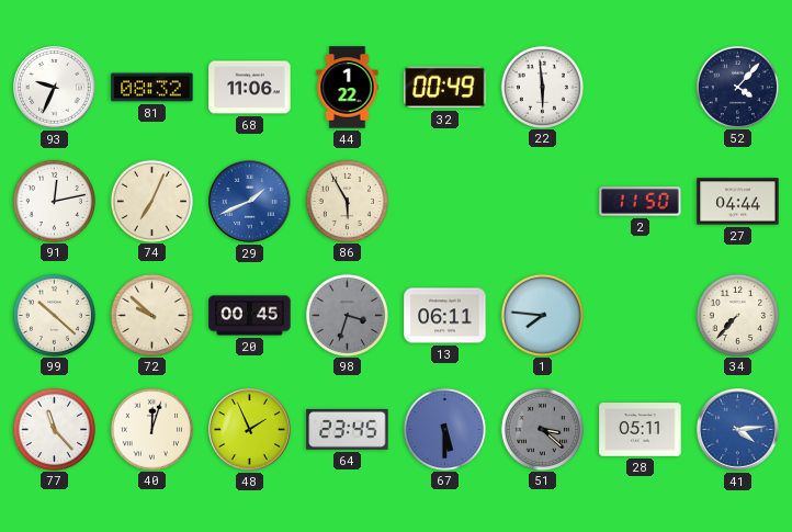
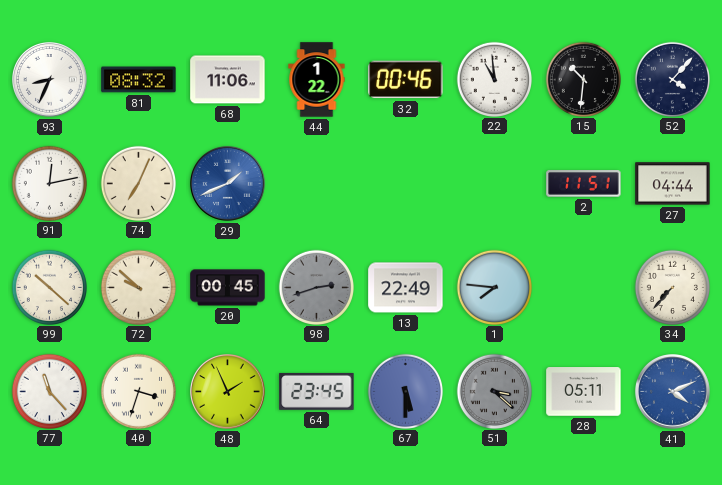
93: 9:34 -> 8:34 (50, 80)
32: 00:49 -> 00:46 (406, 80)
22: 5:59 -> 10:59 (494, 79)
15: none -> 10:31 (583, 79)
86: 5:55 -> none (347, 201)
2: 11:50 -> 11:51 (584, 184)
98: 3:33 -> 2:42 (316, 287)
13: 06:11 -> 22:49 (406, 288)
40: 12:03 -> 3:33 (138, 391)
41: 4:14 -> 4:11 (673, 392)
